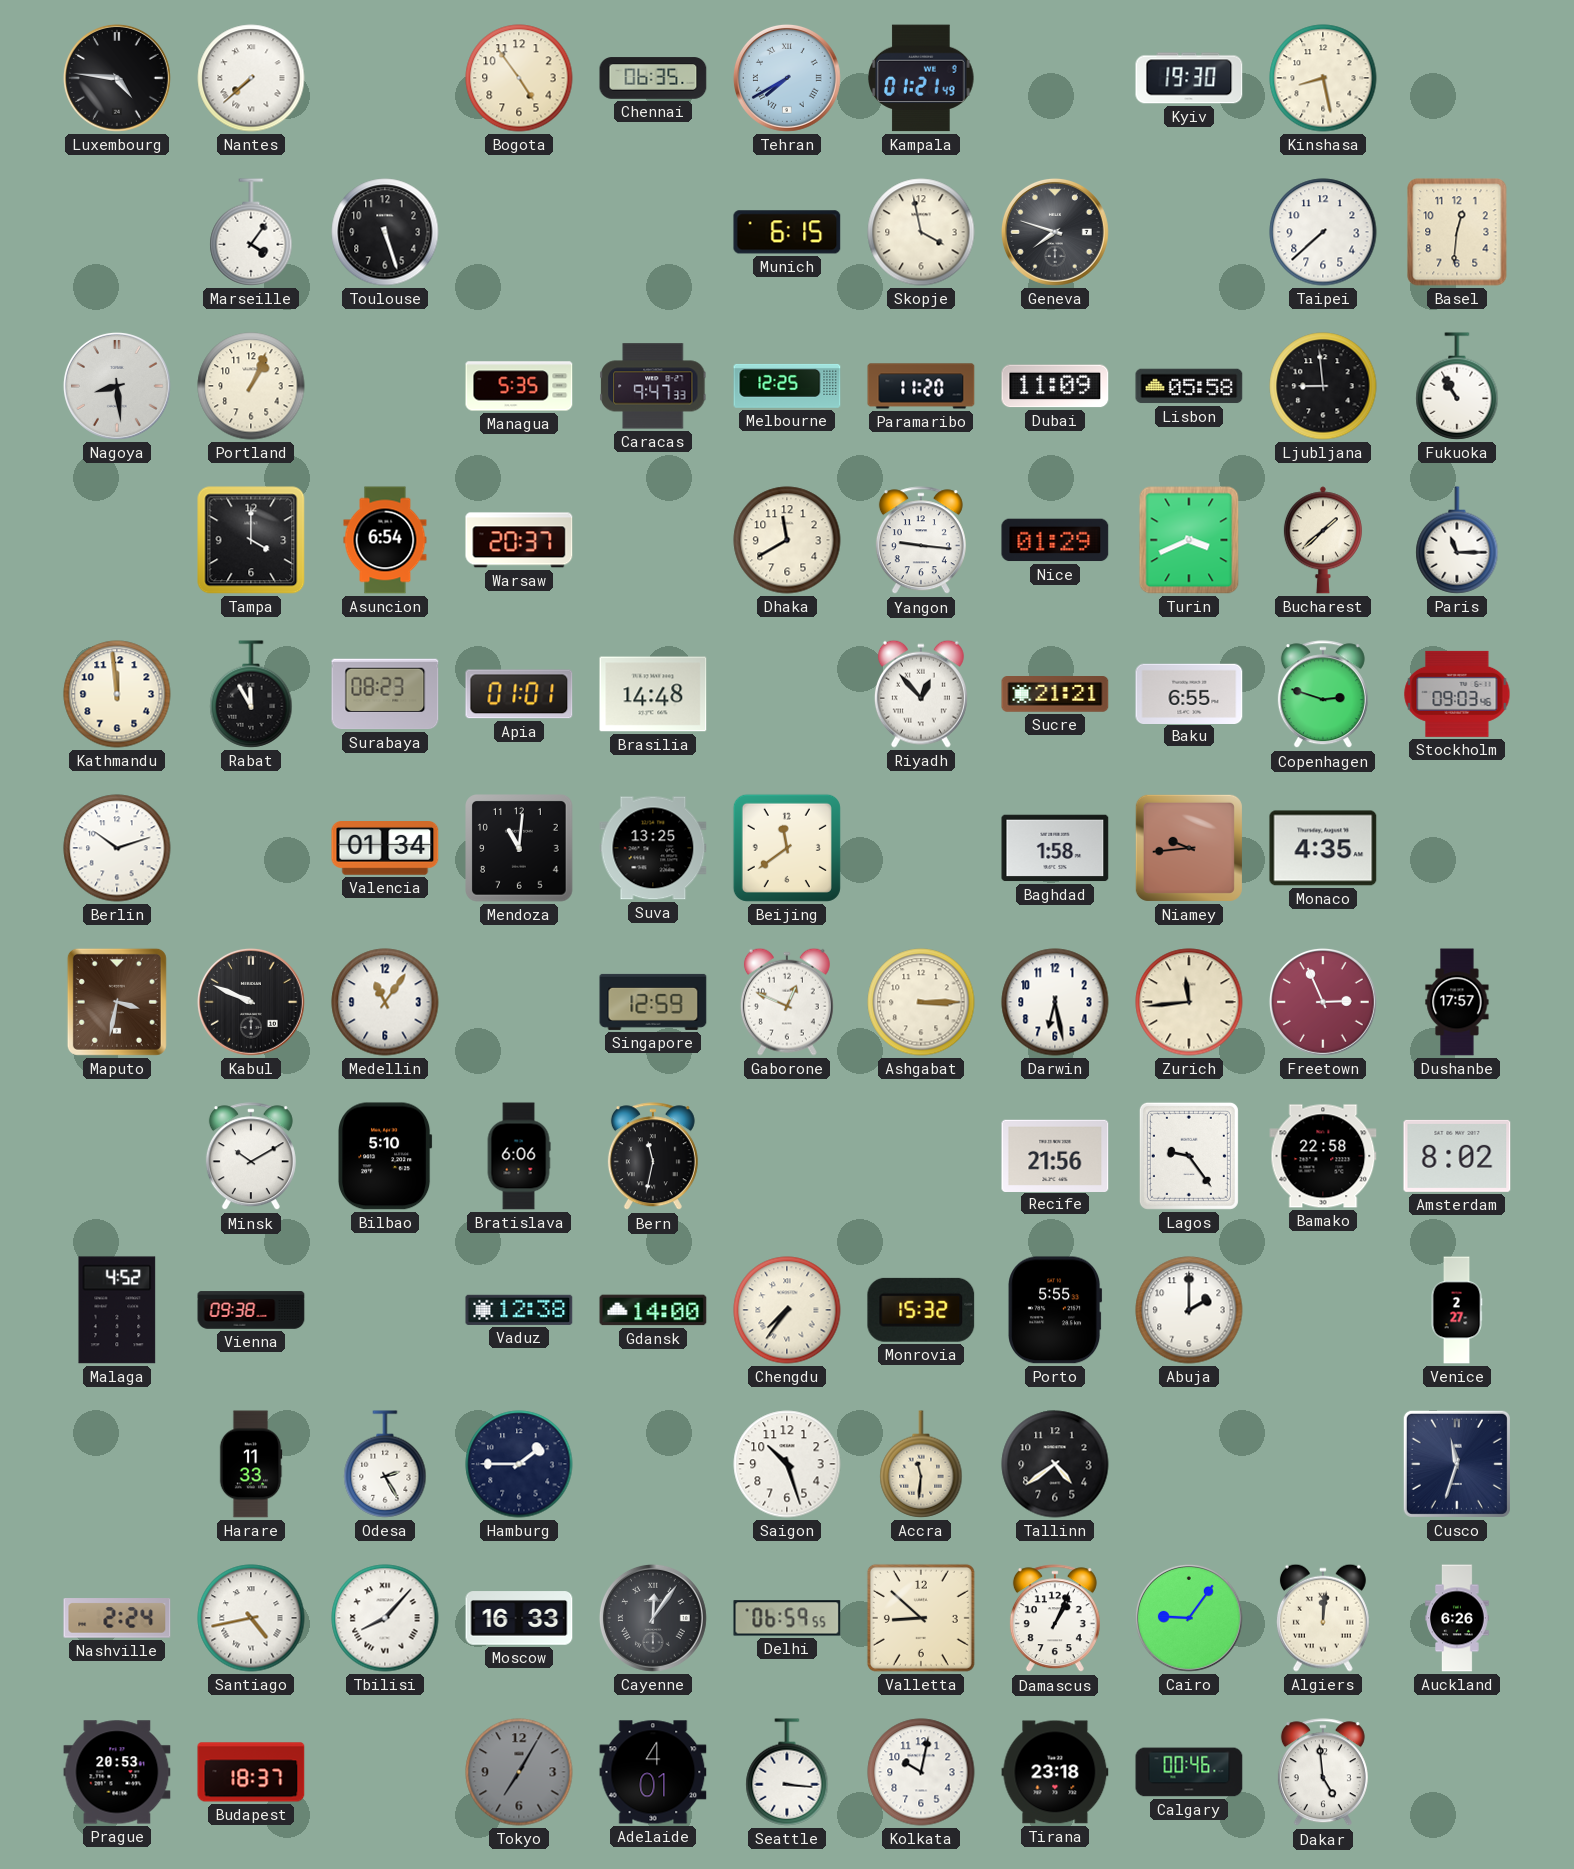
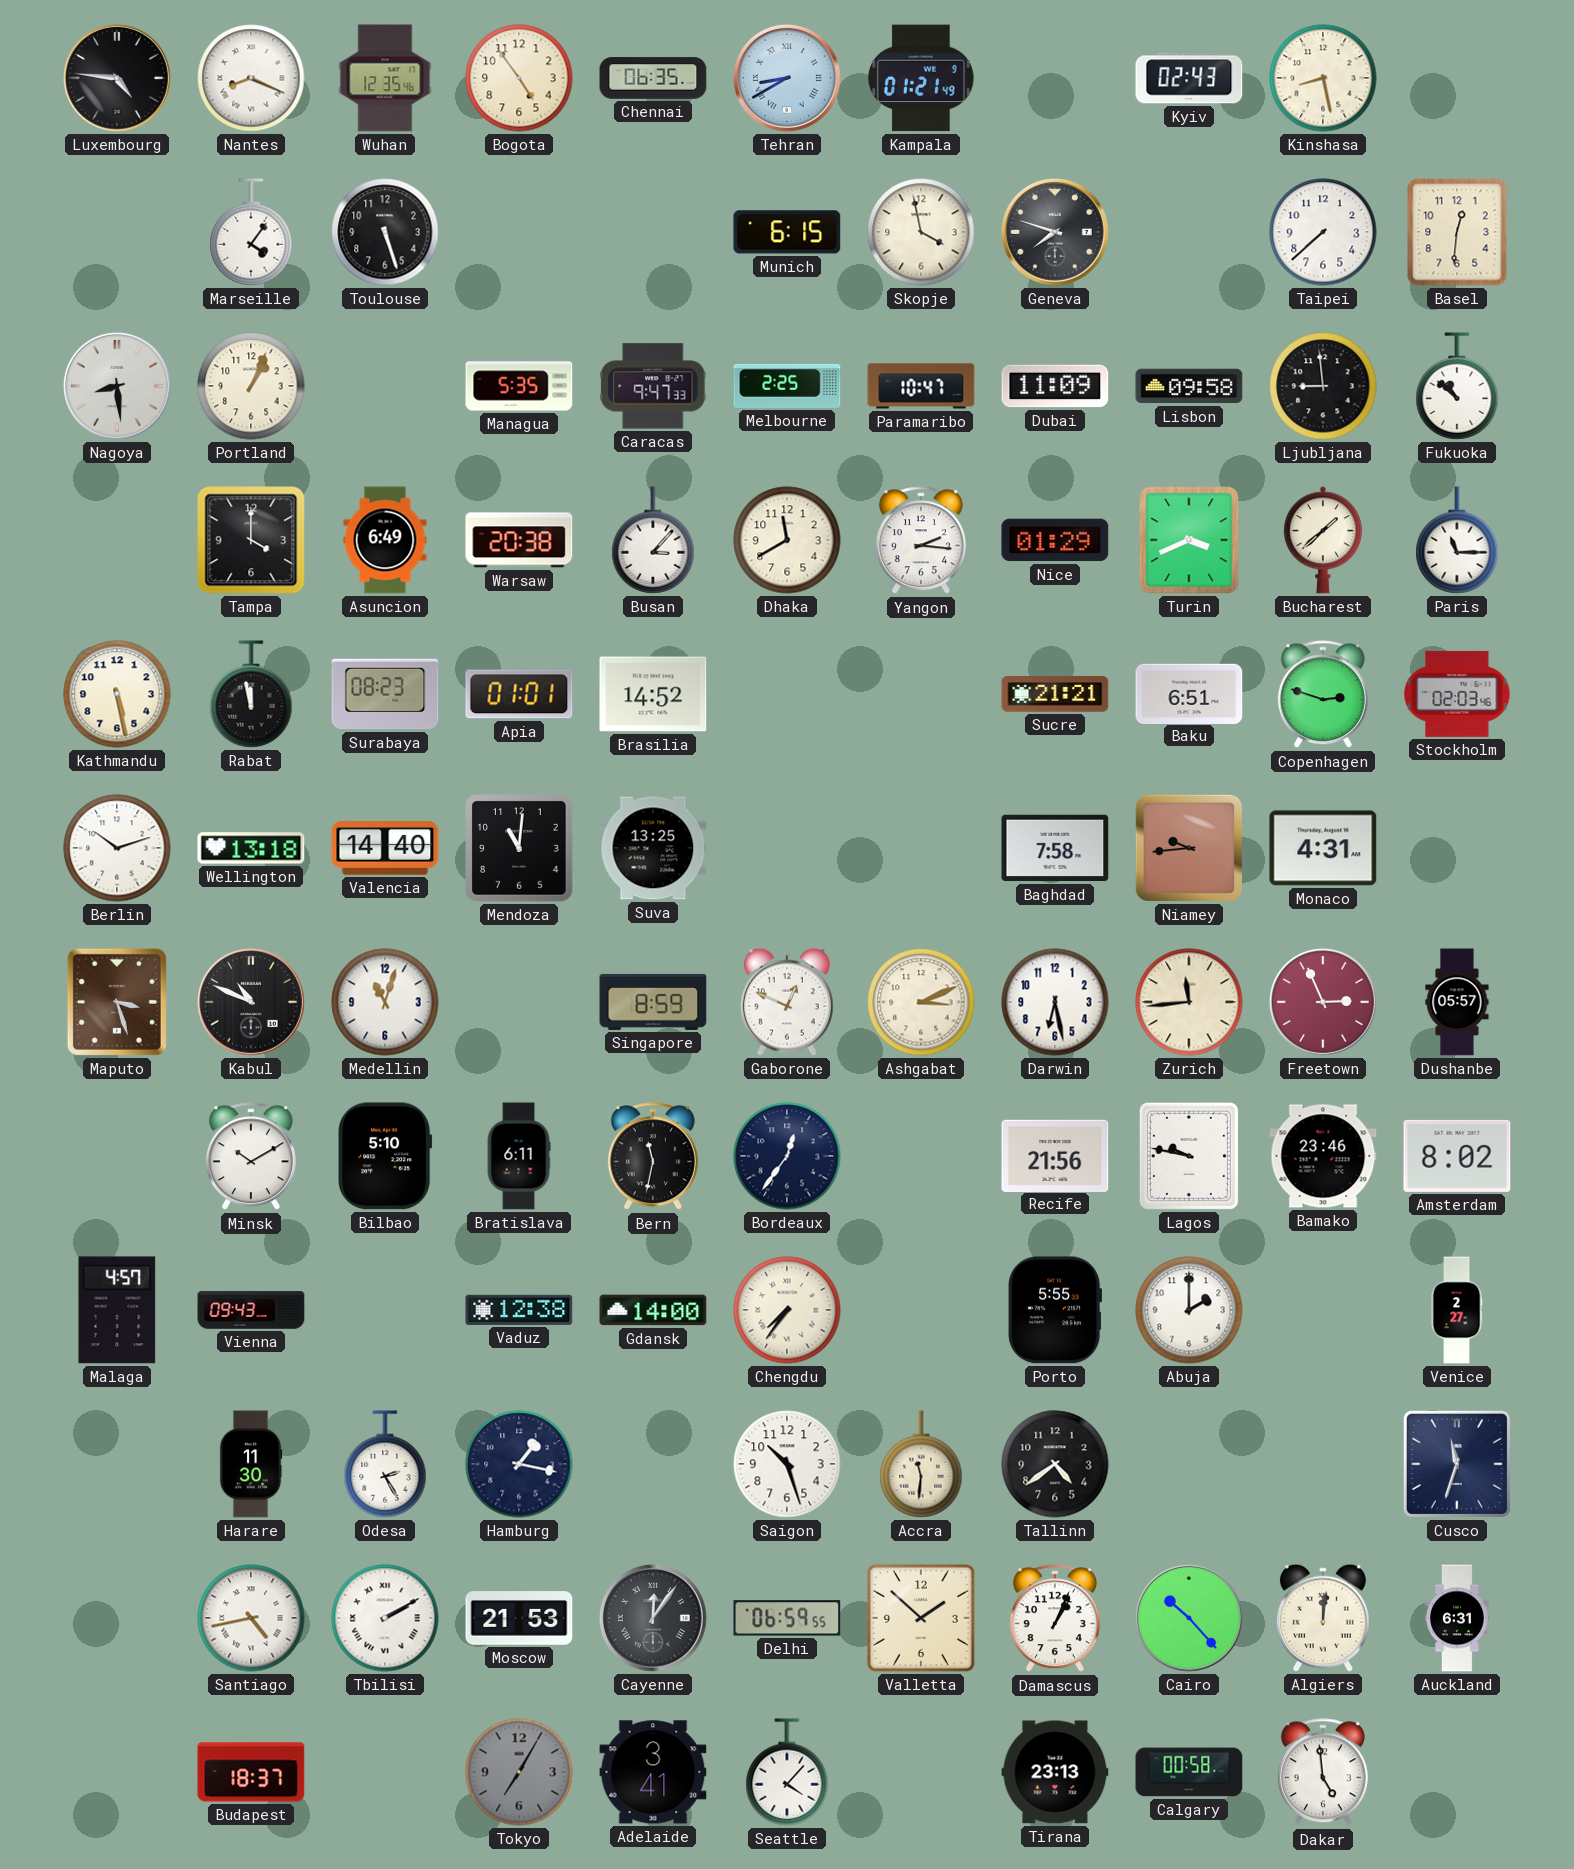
Nantes: 7:38 -> 8:19 (251, 78)
Wuhan: none -> 12:35 (385, 78)
Tehran: 7:40 -> 8:40 (787, 78)
Kyiv: 19:30 -> 02:43 (1189, 78)
Melbourne: 12:25 -> 2:25 (787, 386)
Paramaribo: 11:20 -> 10:47 (921, 386)
Lisbon: 05:58 -> 09:58 (1189, 386)
Fukuoka: 10:55 -> 10:52 (1457, 386)
Asuncion: 6:54 -> 6:49 (385, 540)
Warsaw: 20:37 -> 20:38 (519, 540)
Busan: none -> 3:07 (653, 540)
Yangon: 9:16 -> 2:16 (921, 541)
Kathmandu: 11:59 -> 5:28 (117, 694)
Rabat: 11:55 -> 11:58 (251, 694)
Brasilia: 14:48 -> 14:52 (653, 694)
Riyadh: 12:53 -> none (921, 694)
Baku: 6:55 -> 6:51 (1189, 693)
Stockholm: 09:03 -> 02:03 (1457, 694)
Wellington: none -> 13:18 (251, 848)
Valencia: 01:34 -> 14:40 (385, 849)
Beijing: 11:39 -> none (787, 848)
Baghdad: 1:58 -> 7:58 (1055, 848)
Monaco: 4:35 -> 4:31 (1323, 848)
Maputo: 3:32 -> 3:27 (117, 1002)
Kabul: 9:49 -> 10:49 (251, 1002)
Medellin: 11:06 -> 11:03 (385, 1002)
Singapore: 12:59 -> 8:59 (653, 1002)
Ashgabat: 3:15 -> 3:11 (921, 1002)
Dushanbe: 17:57 -> 05:57 (1457, 1002)
Bratislava: 6:06 -> 6:11 (519, 1156)
Bordeaux: none -> 12:36 (787, 1156)
Lagos: 9:24 -> 9:47 (1189, 1156)
Bamako: 22:58 -> 23:46 (1323, 1156)
Malaga: 4:52 -> 4:57 (117, 1310)
Vienna: 09:38 -> 09:43 (251, 1310)
Monrovia: 15:32 -> none (921, 1310)
Harare: 11:33 -> 11:30 (251, 1464)
Hamburg: 1:45 -> 1:17 (519, 1464)
Nashville: 2:24 -> none (117, 1618)
Tbilisi: 8:07 -> 2:10 (385, 1618)
Moscow: 16:33 -> 21:53 (519, 1618)
Valletta: 8:52 -> 1:52 (921, 1618)
Cairo: 9:06 -> 10:23 (1189, 1618)
Auckland: 6:26 -> 6:31 (1457, 1618)
Prague: 20:53 -> none (117, 1772)
Adelaide: 4:01 -> 3:41 (653, 1772)
Seattle: 3:16 -> 4:07 (787, 1772)
Kolkata: 10:02 -> none (921, 1772)
Tirana: 23:18 -> 23:13 (1055, 1772)
Calgary: 00:46 -> 00:58 (1189, 1772)
